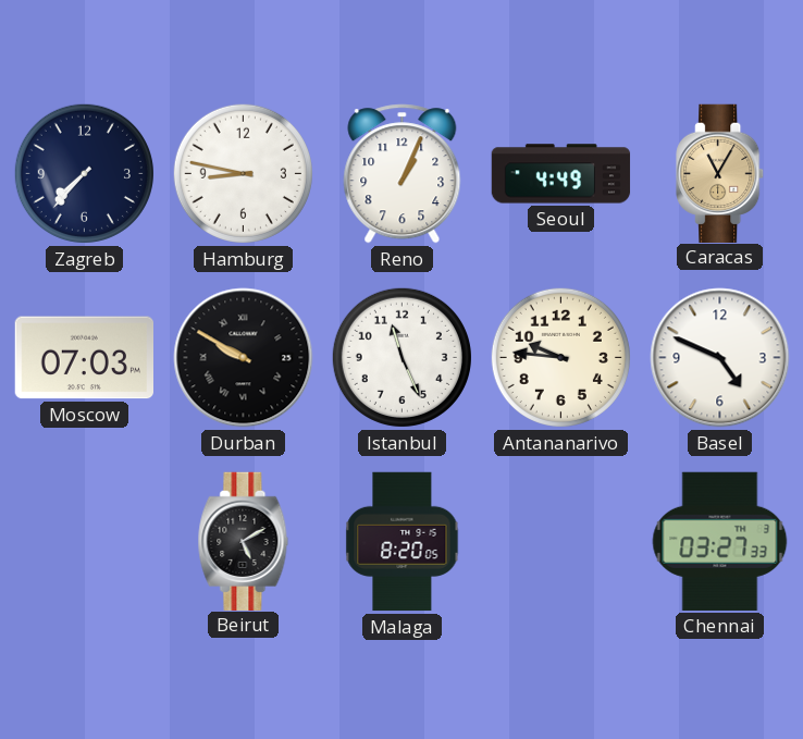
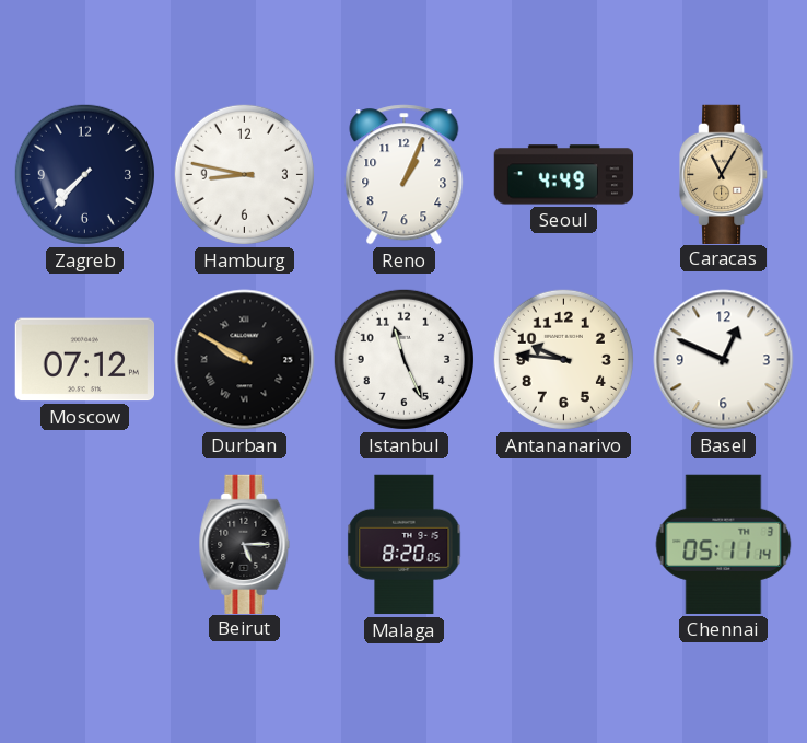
Moscow: 07:03 -> 07:12 (84, 360)
Basel: 4:49 -> 12:49 (724, 360)
Beirut: 5:10 -> 5:15 (245, 544)
Chennai: 03:27 -> 05:11 (724, 544)
